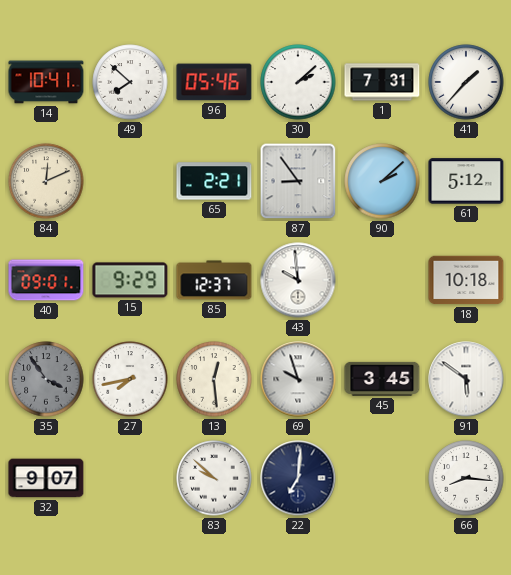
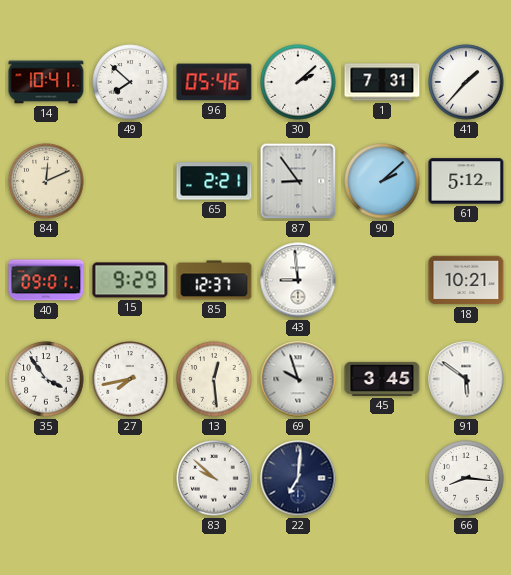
43: 9:59 -> 8:59 (298, 280)
18: 10:18 -> 10:21 (466, 280)
35 dial: grey -> white (46, 379)
32: 9:07 -> none (46, 478)
